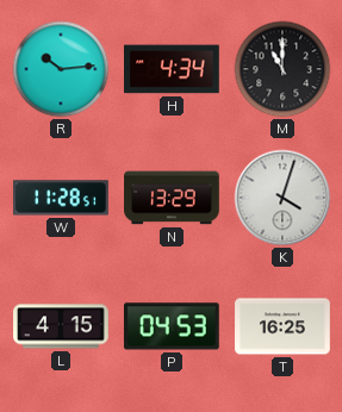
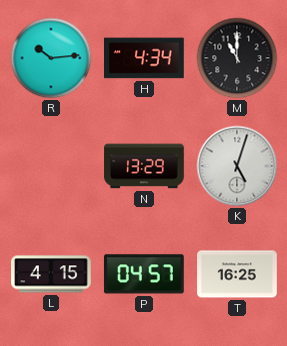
W: 11:28 -> none (61, 198)
K: 4:03 -> 5:03 (237, 166)
P: 04:53 -> 04:57 (144, 274)
